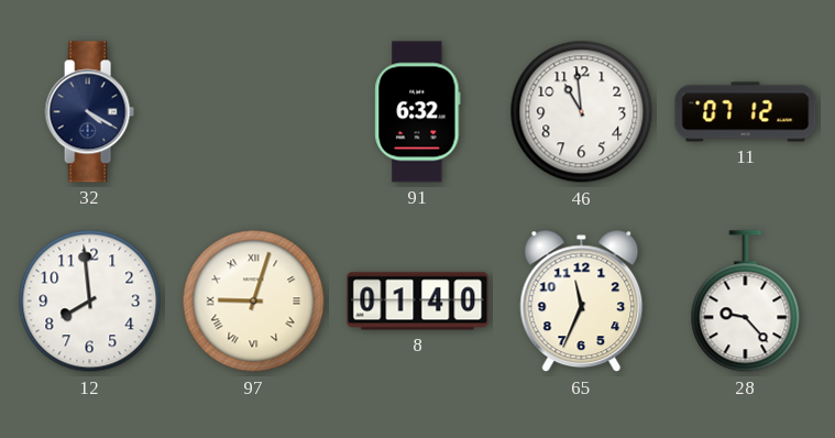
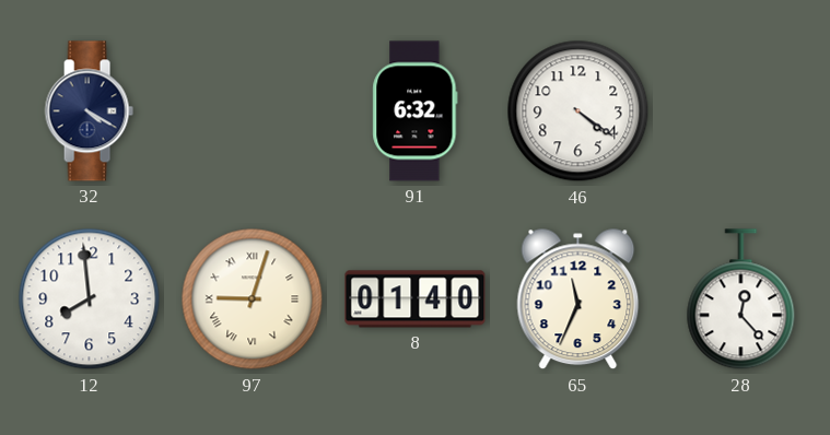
46: 10:59 -> 4:21 (578, 111)
11: 07:12 -> none (746, 112)
28: 9:23 -> 12:23 (741, 299)
